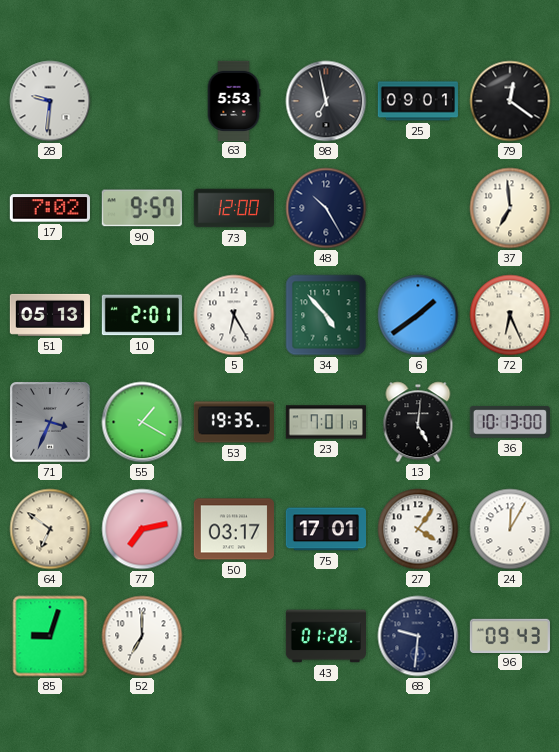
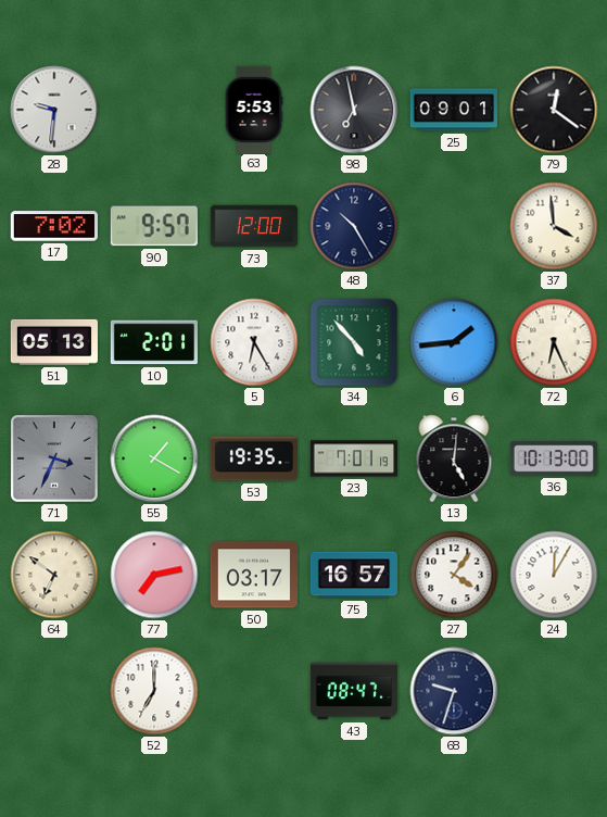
37: 6:59 -> 3:59 (554, 226)
6: 1:39 -> 1:44 (454, 342)
75: 17:01 -> 16:57 (353, 575)
85: 9:03 -> none (50, 636)
43: 01:28 -> 08:47 (353, 691)
68: 9:31 -> 9:33 (454, 691)
96: 09:43 -> none (510, 635)
